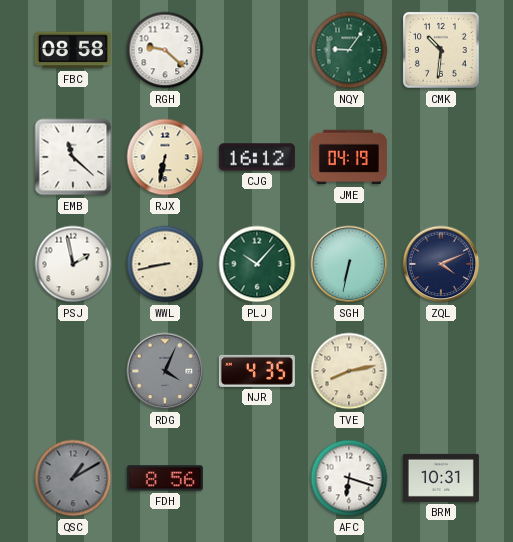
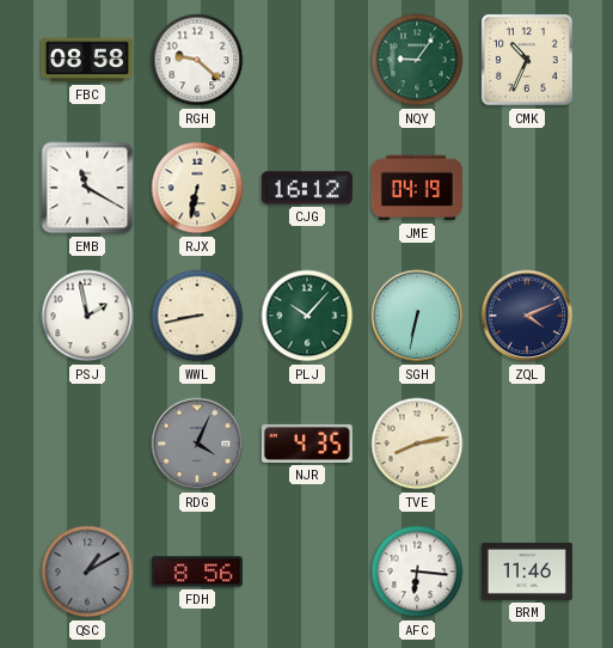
CMK: 10:31 -> 10:34 (527, 60)
EMB: 11:22 -> 11:20 (87, 188)
AFC: 6:18 -> 6:16 (417, 571)
BRM: 10:31 -> 11:46 (527, 571)
